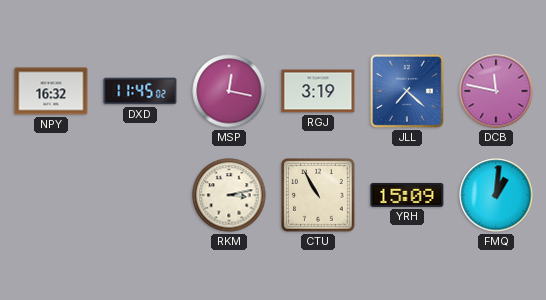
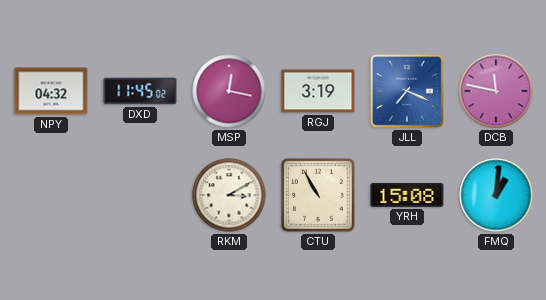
NPY: 16:32 -> 04:32 (51, 91)
JLL: 7:22 -> 7:19 (407, 91)
RKM: 3:13 -> 3:10 (229, 195)
YRH: 15:09 -> 15:08 (407, 195)
